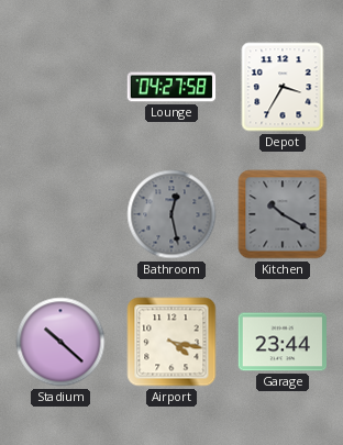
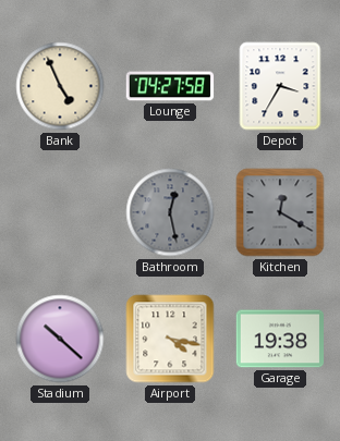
Bank: none -> 4:56 (60, 86)
Kitchen: 10:20 -> 12:20 (280, 212)
Garage: 23:44 -> 19:38 (280, 339)
